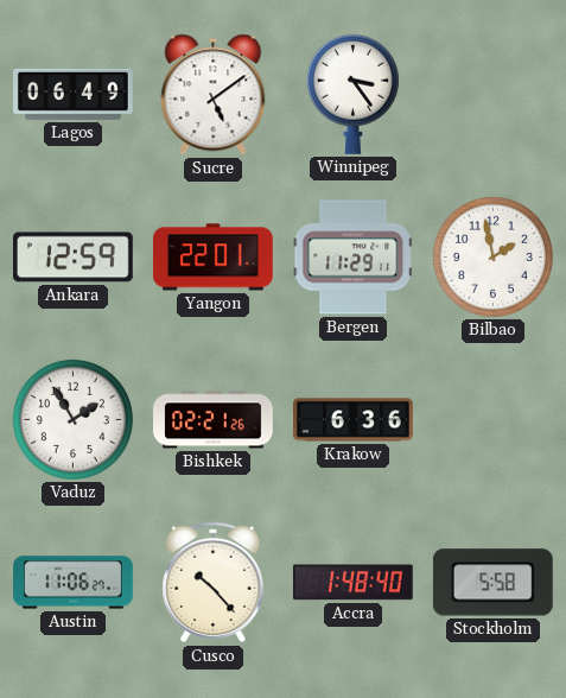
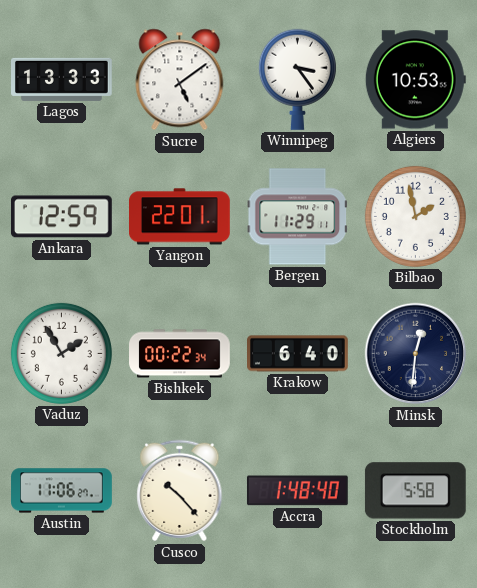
Lagos: 06:49 -> 13:33 (62, 79)
Algiers: none -> 10:53 (415, 80)
Bishkek: 02:21 -> 00:22 (180, 354)
Krakow: 6:36 -> 6:40 (298, 354)
Minsk: none -> 12:31 (416, 354)
